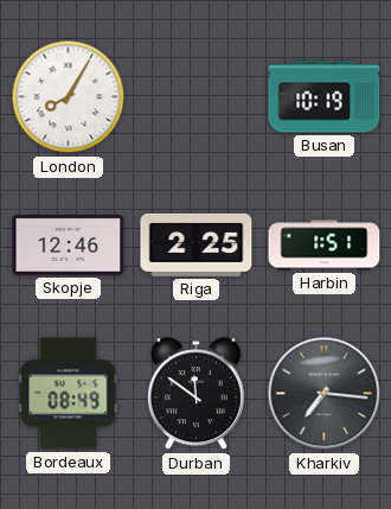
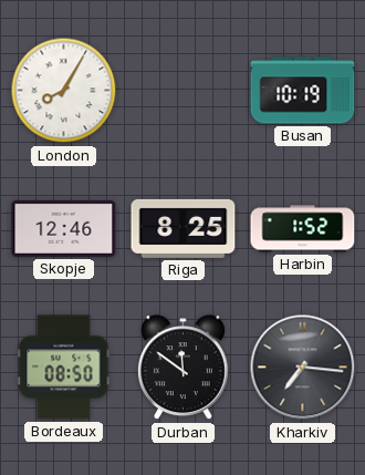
Riga: 2:25 -> 8:25 (184, 228)
Harbin: 1:51 -> 1:52 (303, 229)
Bordeaux: 08:49 -> 08:50 (64, 368)
